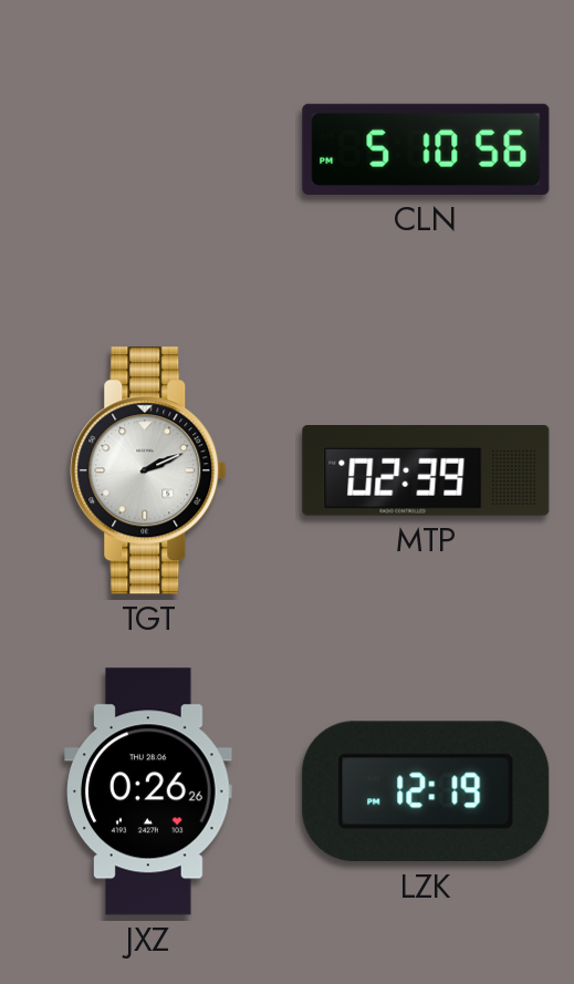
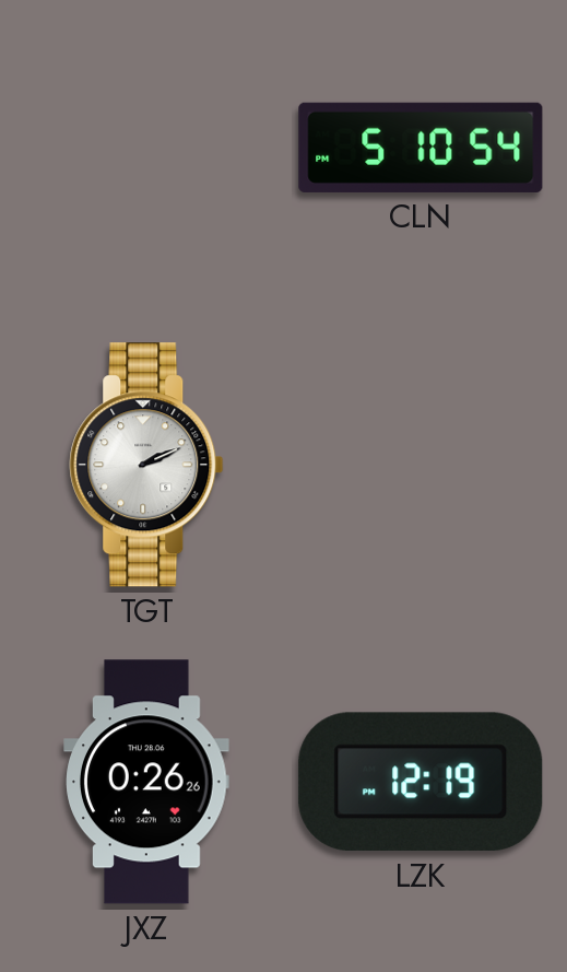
CLN: 5:10:56 -> 5:10:54 (421, 148)
MTP: 02:39 -> none (426, 470)
